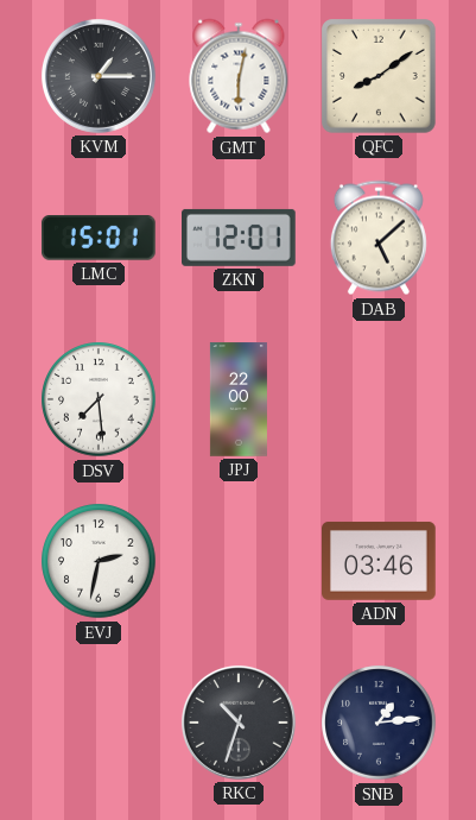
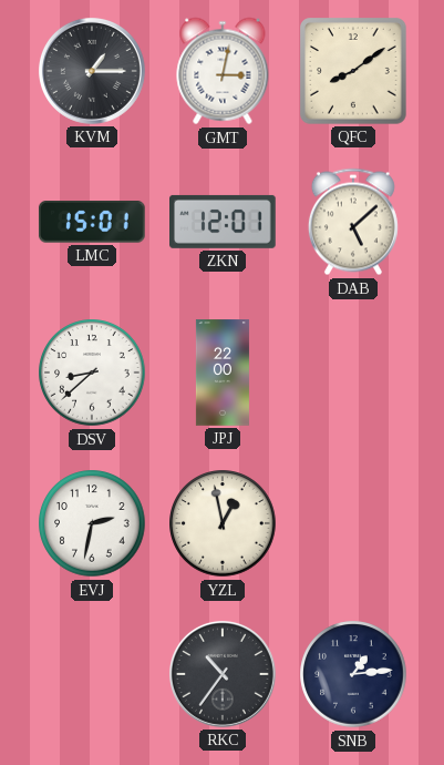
GMT: 6:02 -> 3:02 (223, 71)
DSV: 7:29 -> 8:38 (92, 373)
YZL: none -> 12:58 (223, 523)
ADN: 03:46 -> none (380, 561)
RKC: 10:33 -> 10:36 (223, 674)
